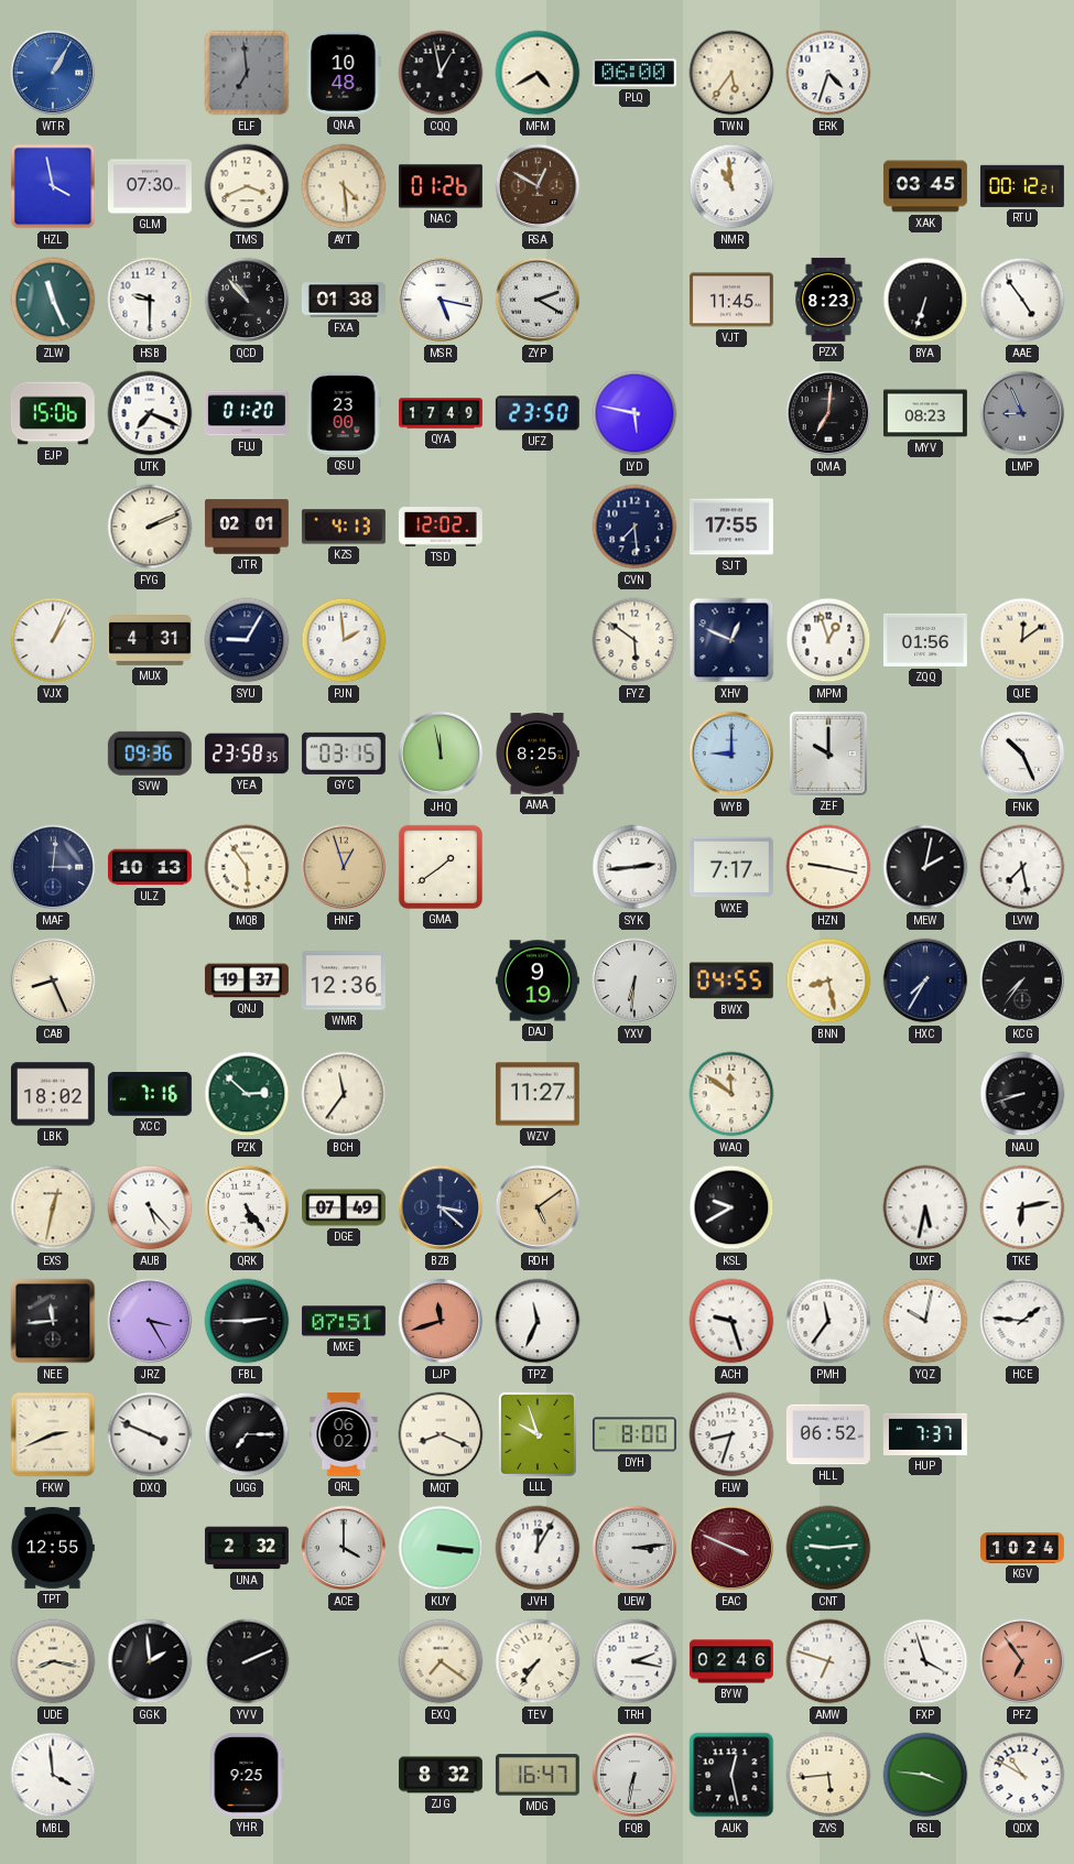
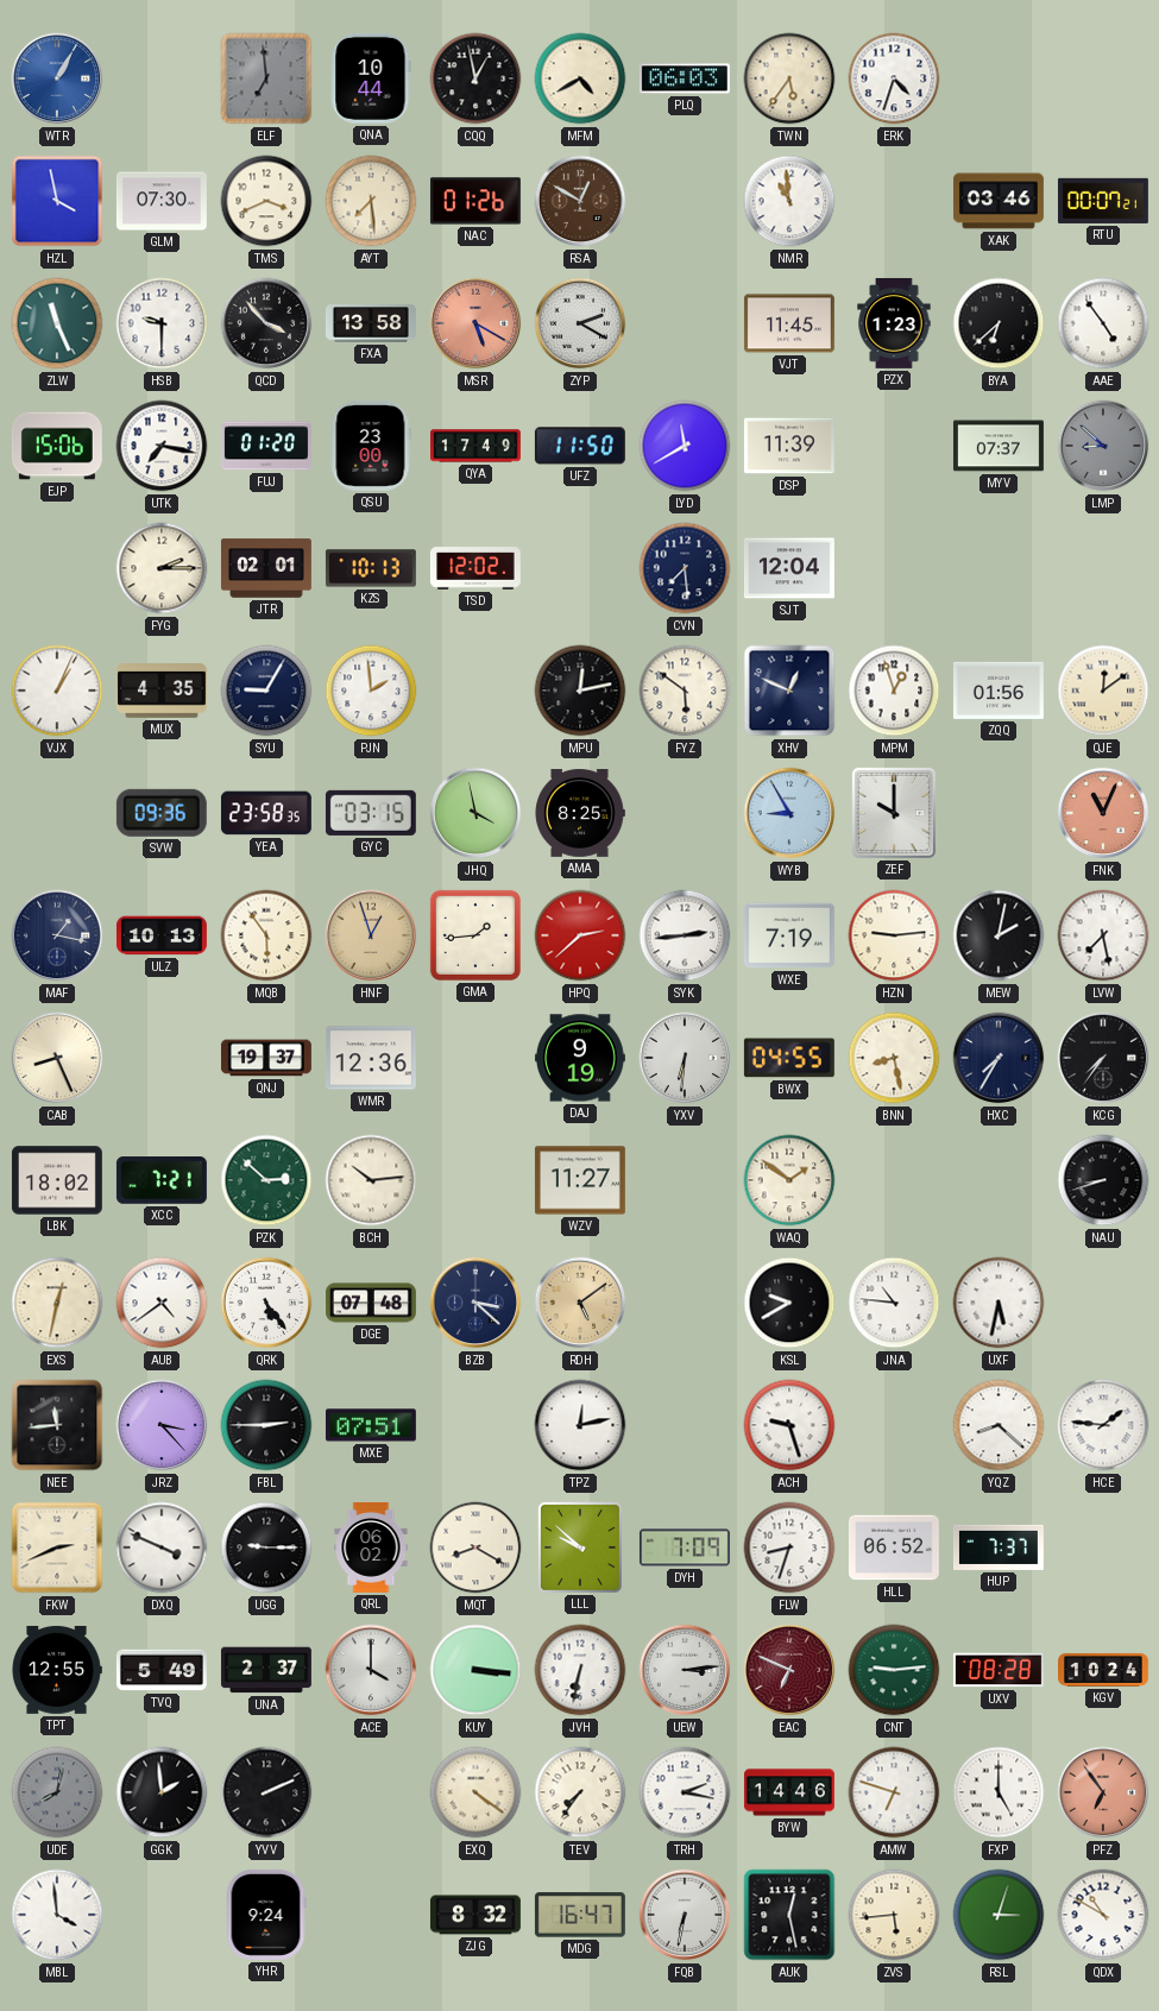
QNA: 10:48 -> 10:44 (371, 78)
PLQ: 06:00 -> 06:03 (685, 78)
AYT: 4:29 -> 7:29 (371, 201)
XAK: 03:45 -> 03:46 (999, 201)
RTU: 00:12 -> 00:07 (1103, 201)
QCD: 10:53 -> 3:53 (266, 323)
FXA: 01:38 -> 13:58 (371, 323)
MSR: 5:17 -> 5:20 (475, 323)
MSR dial: white -> salmon (475, 323)
PZX: 8:23 -> 1:23 (894, 323)
BYA: 6:33 -> 6:38 (999, 323)
UTK: 7:19 -> 7:17 (162, 446)
UFZ: 23:50 -> 11:50 (580, 446)
LYD: 5:47 -> 11:40 (685, 446)
DSP: none -> 11:39 (789, 446)
QMA: 7:01 -> none (828, 413)
MYV: 08:23 -> 07:37 (999, 446)
LMP: 8:56 -> 8:52 (1103, 446)
FYG: 2:11 -> 2:15 (162, 568)
KZS: 4:13 -> 10:13 (371, 568)
SJT: 17:55 -> 12:04 (789, 568)
MUX: 4:31 -> 4:35 (162, 692)
MPU: none -> 12:13 (580, 691)
JHQ: 11:58 -> 3:58 (475, 813)
WYB: 9:00 -> 8:55 (789, 813)
FNK: 10:26 -> 11:04 (1103, 813)
FNK dial: white -> salmon (1103, 813)
MAF: 3:01 -> 1:17 (57, 935)
GMA: 1:39 -> 1:44 (475, 935)
HPQ: none -> 2:38 (580, 935)
WXE: 7:17 -> 7:19 (789, 935)
HZN: 9:17 -> 9:14 (894, 935)
XCC: 7:16 -> 7:21 (162, 1181)
BCH: 11:36 -> 10:14 (371, 1180)
WAQ: 11:51 -> 1:51 (789, 1180)
AUB: 5:23 -> 4:39 (162, 1303)
DGE: 07:49 -> 07:48 (372, 1303)
JNA: none -> 10:46 (894, 1303)
TKE: 6:13 -> none (1022, 1207)
JRZ: 3:25 -> 3:23 (162, 1425)
LJP: 11:42 -> none (441, 1321)
TPZ: 11:34 -> 12:13 (580, 1425)
PMH: 11:36 -> none (828, 1321)
YQZ: 10:02 -> 8:22 (999, 1425)
UGG: 7:15 -> 9:15 (266, 1547)
MQT: 8:19 -> 8:20 (475, 1547)
LLL: 9:57 -> 9:52 (580, 1547)
DYH: 8:00 -> 7:09 (685, 1547)
TVQ: none -> 5:49 (162, 1670)
UNA: 2:32 -> 2:37 (266, 1670)
JVH: 12:05 -> 6:32 (580, 1670)
EAC: 3:49 -> 6:49 (789, 1670)
UXV: none -> 08:28 (999, 1670)
UDE: 8:17 -> 8:02 (57, 1792)
UDE dial: cream -> grey (57, 1792)
EXQ: 7:21 -> 4:21 (475, 1792)
BYW: 02:46 -> 14:46 (789, 1792)
FXP: 3:57 -> 5:00 (999, 1792)
YHR: 9:25 -> 9:24 (266, 1915)
RSL: 3:46 -> 3:03 (999, 1915)
